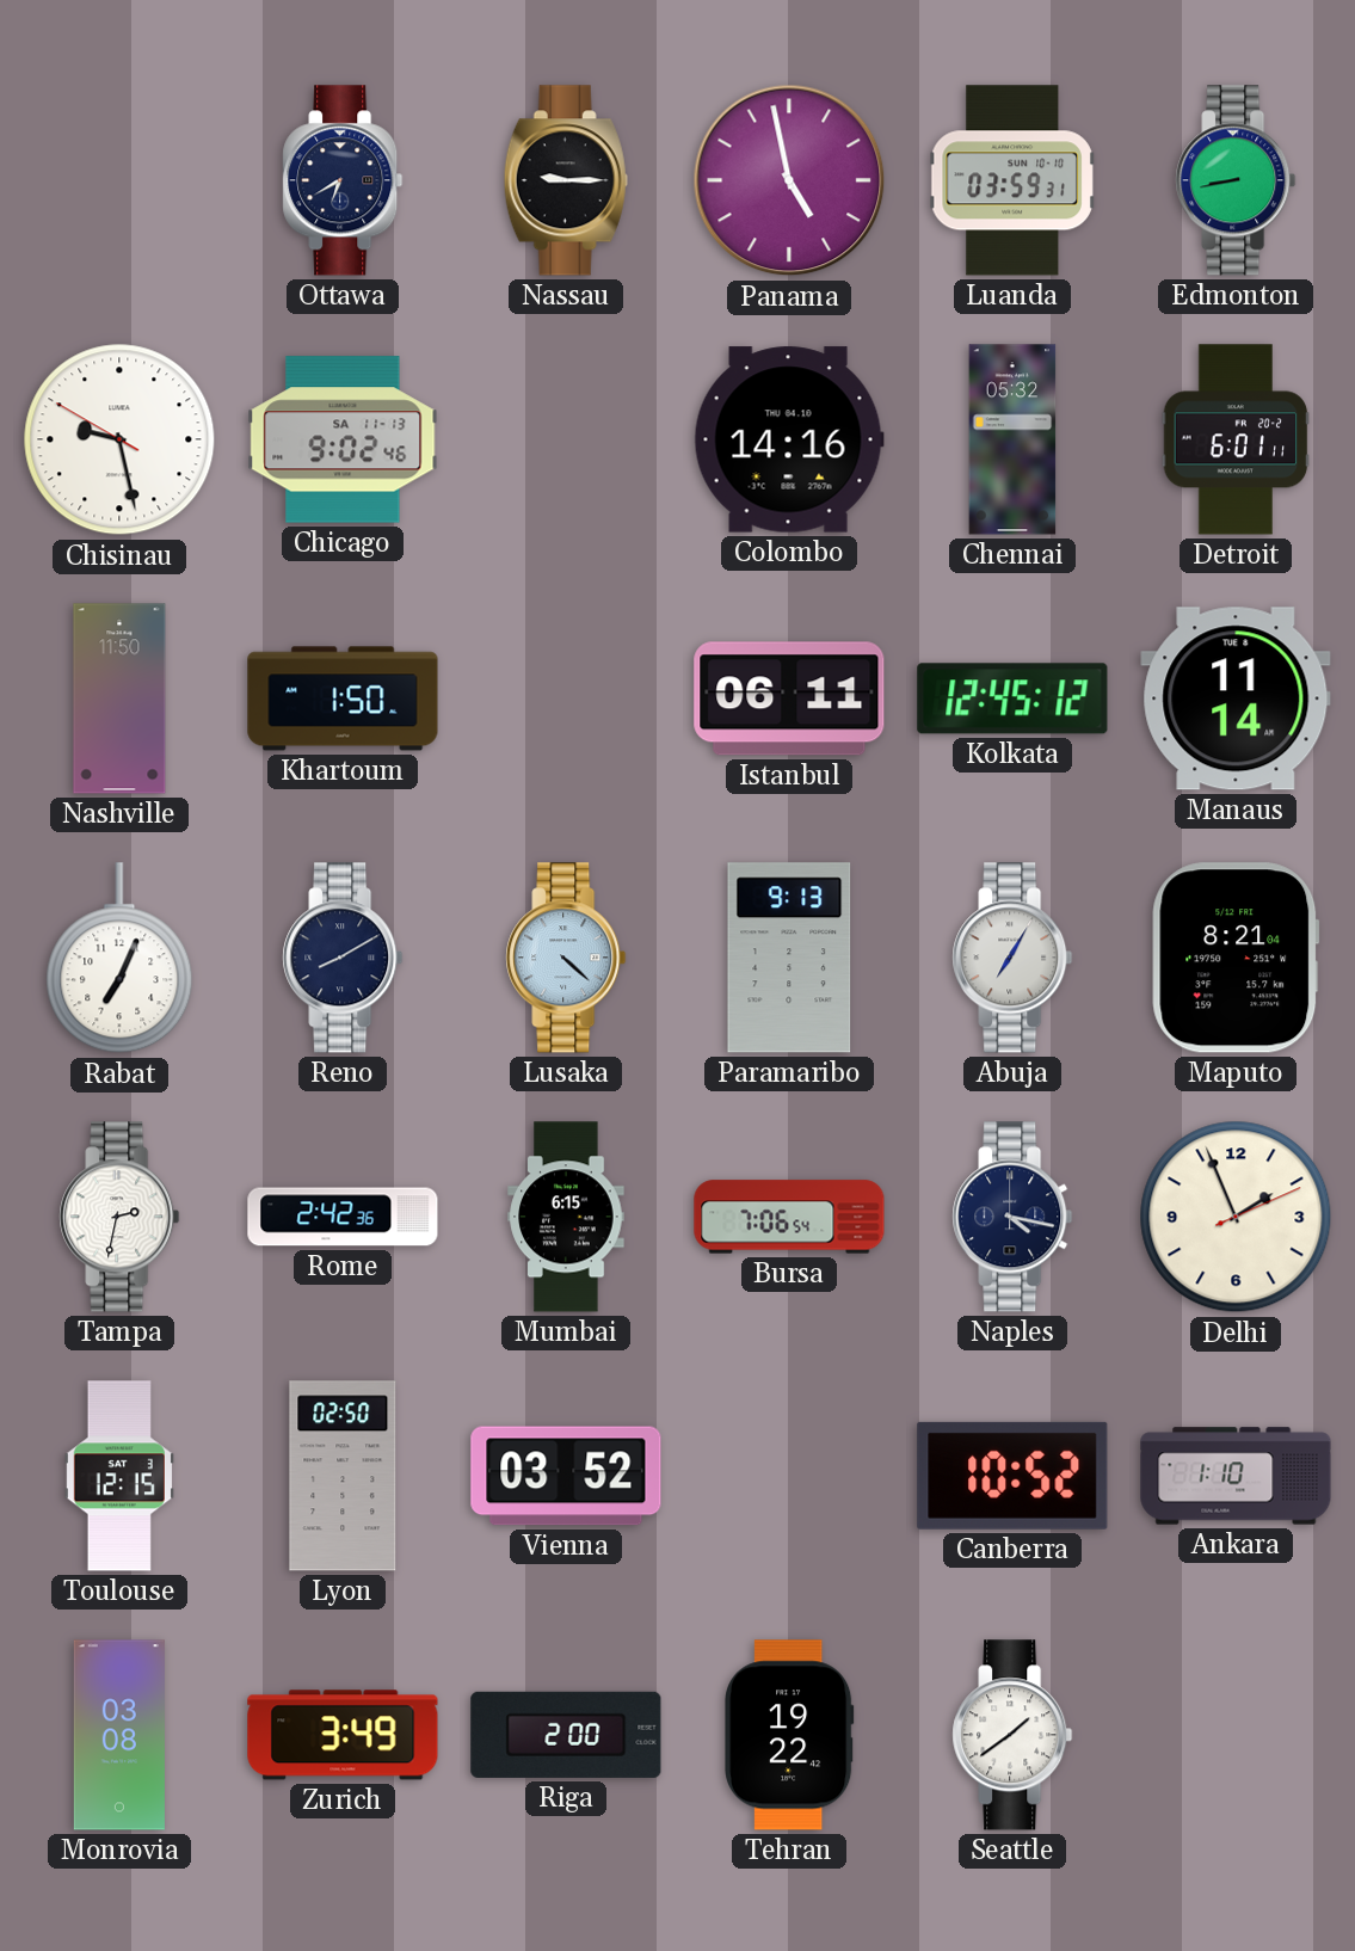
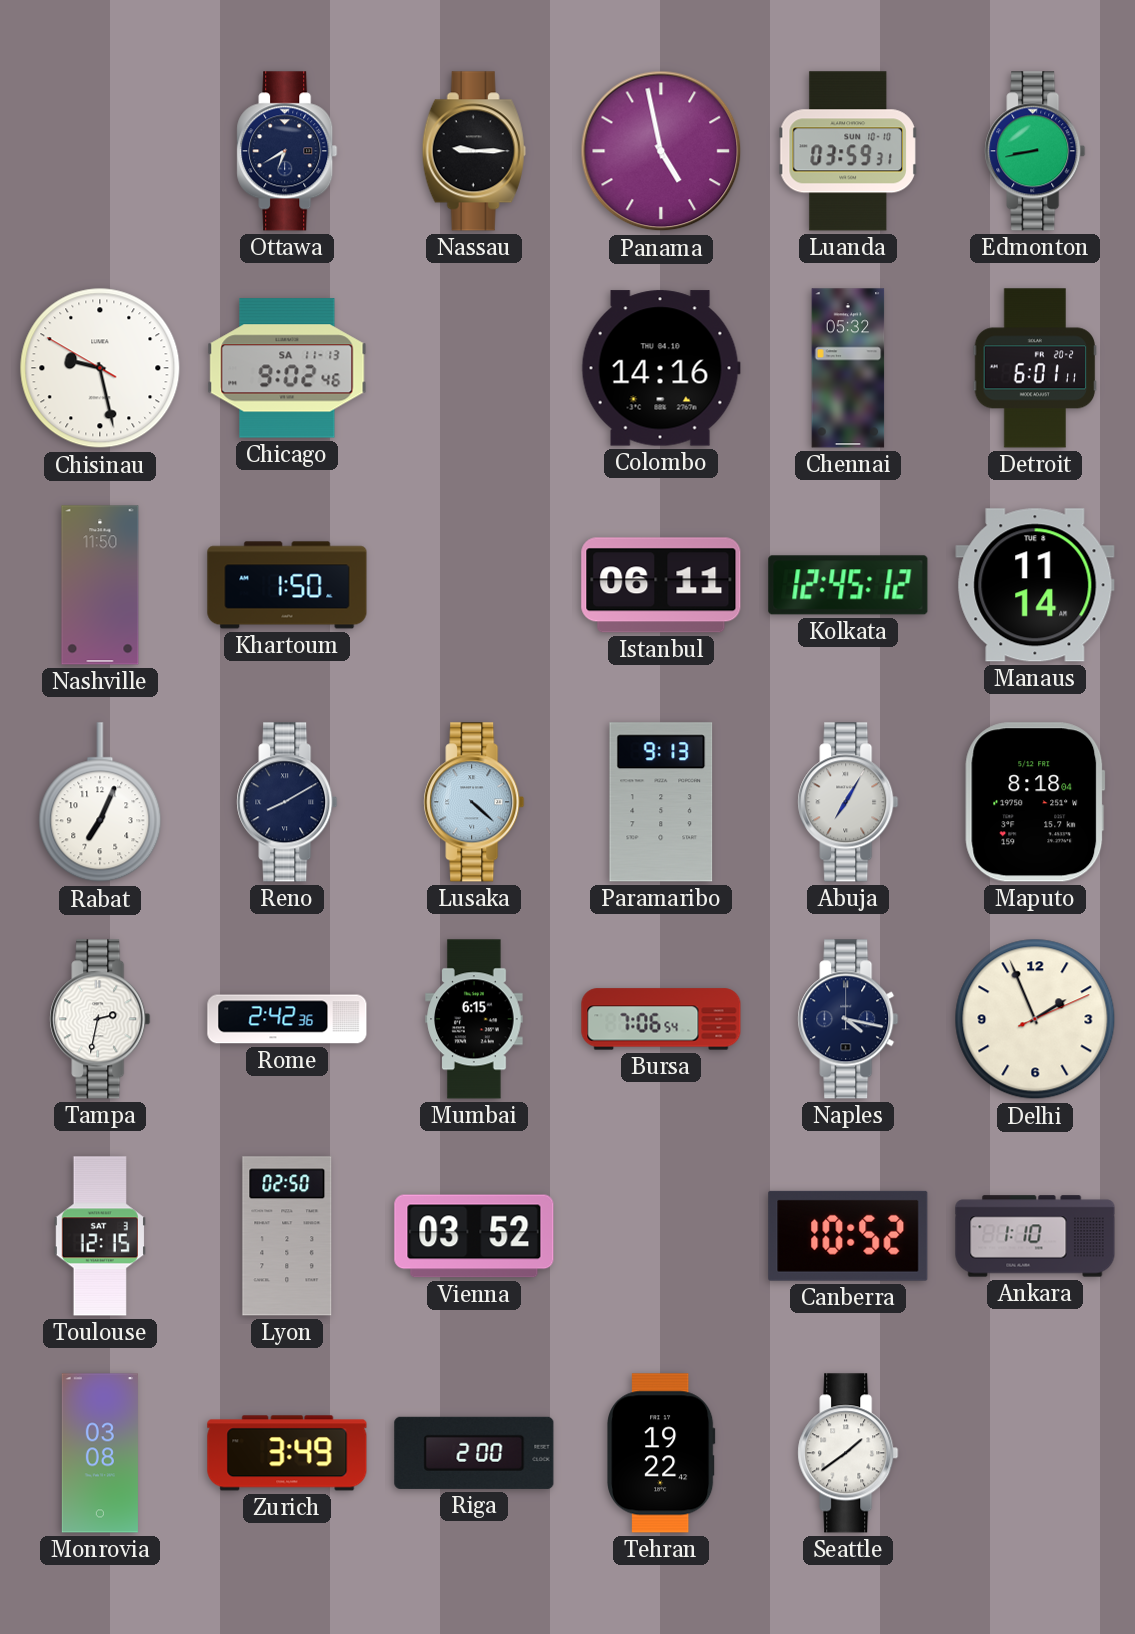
Maputo: 8:21 -> 8:18 (1035, 802)
